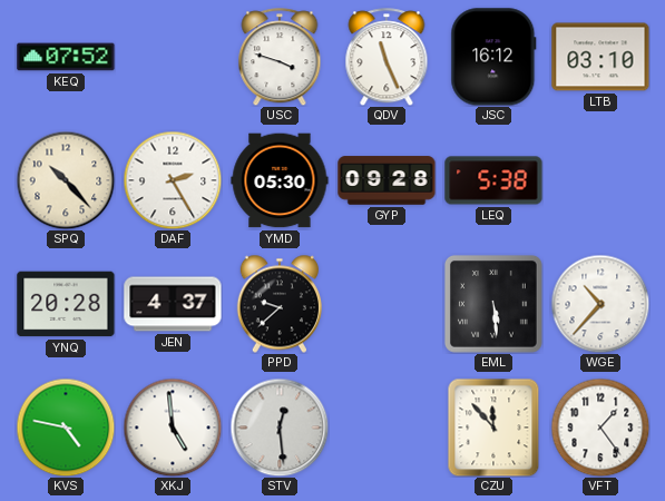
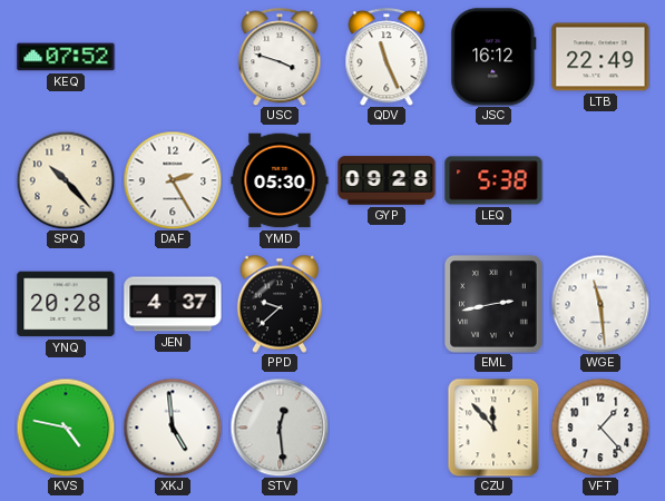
LTB: 03:10 -> 22:49 (600, 57)
EML: 5:29 -> 2:43 (493, 304)
WGE: 10:37 -> 11:29 (600, 304)
VFT: 1:24 -> 1:23 (600, 428)
